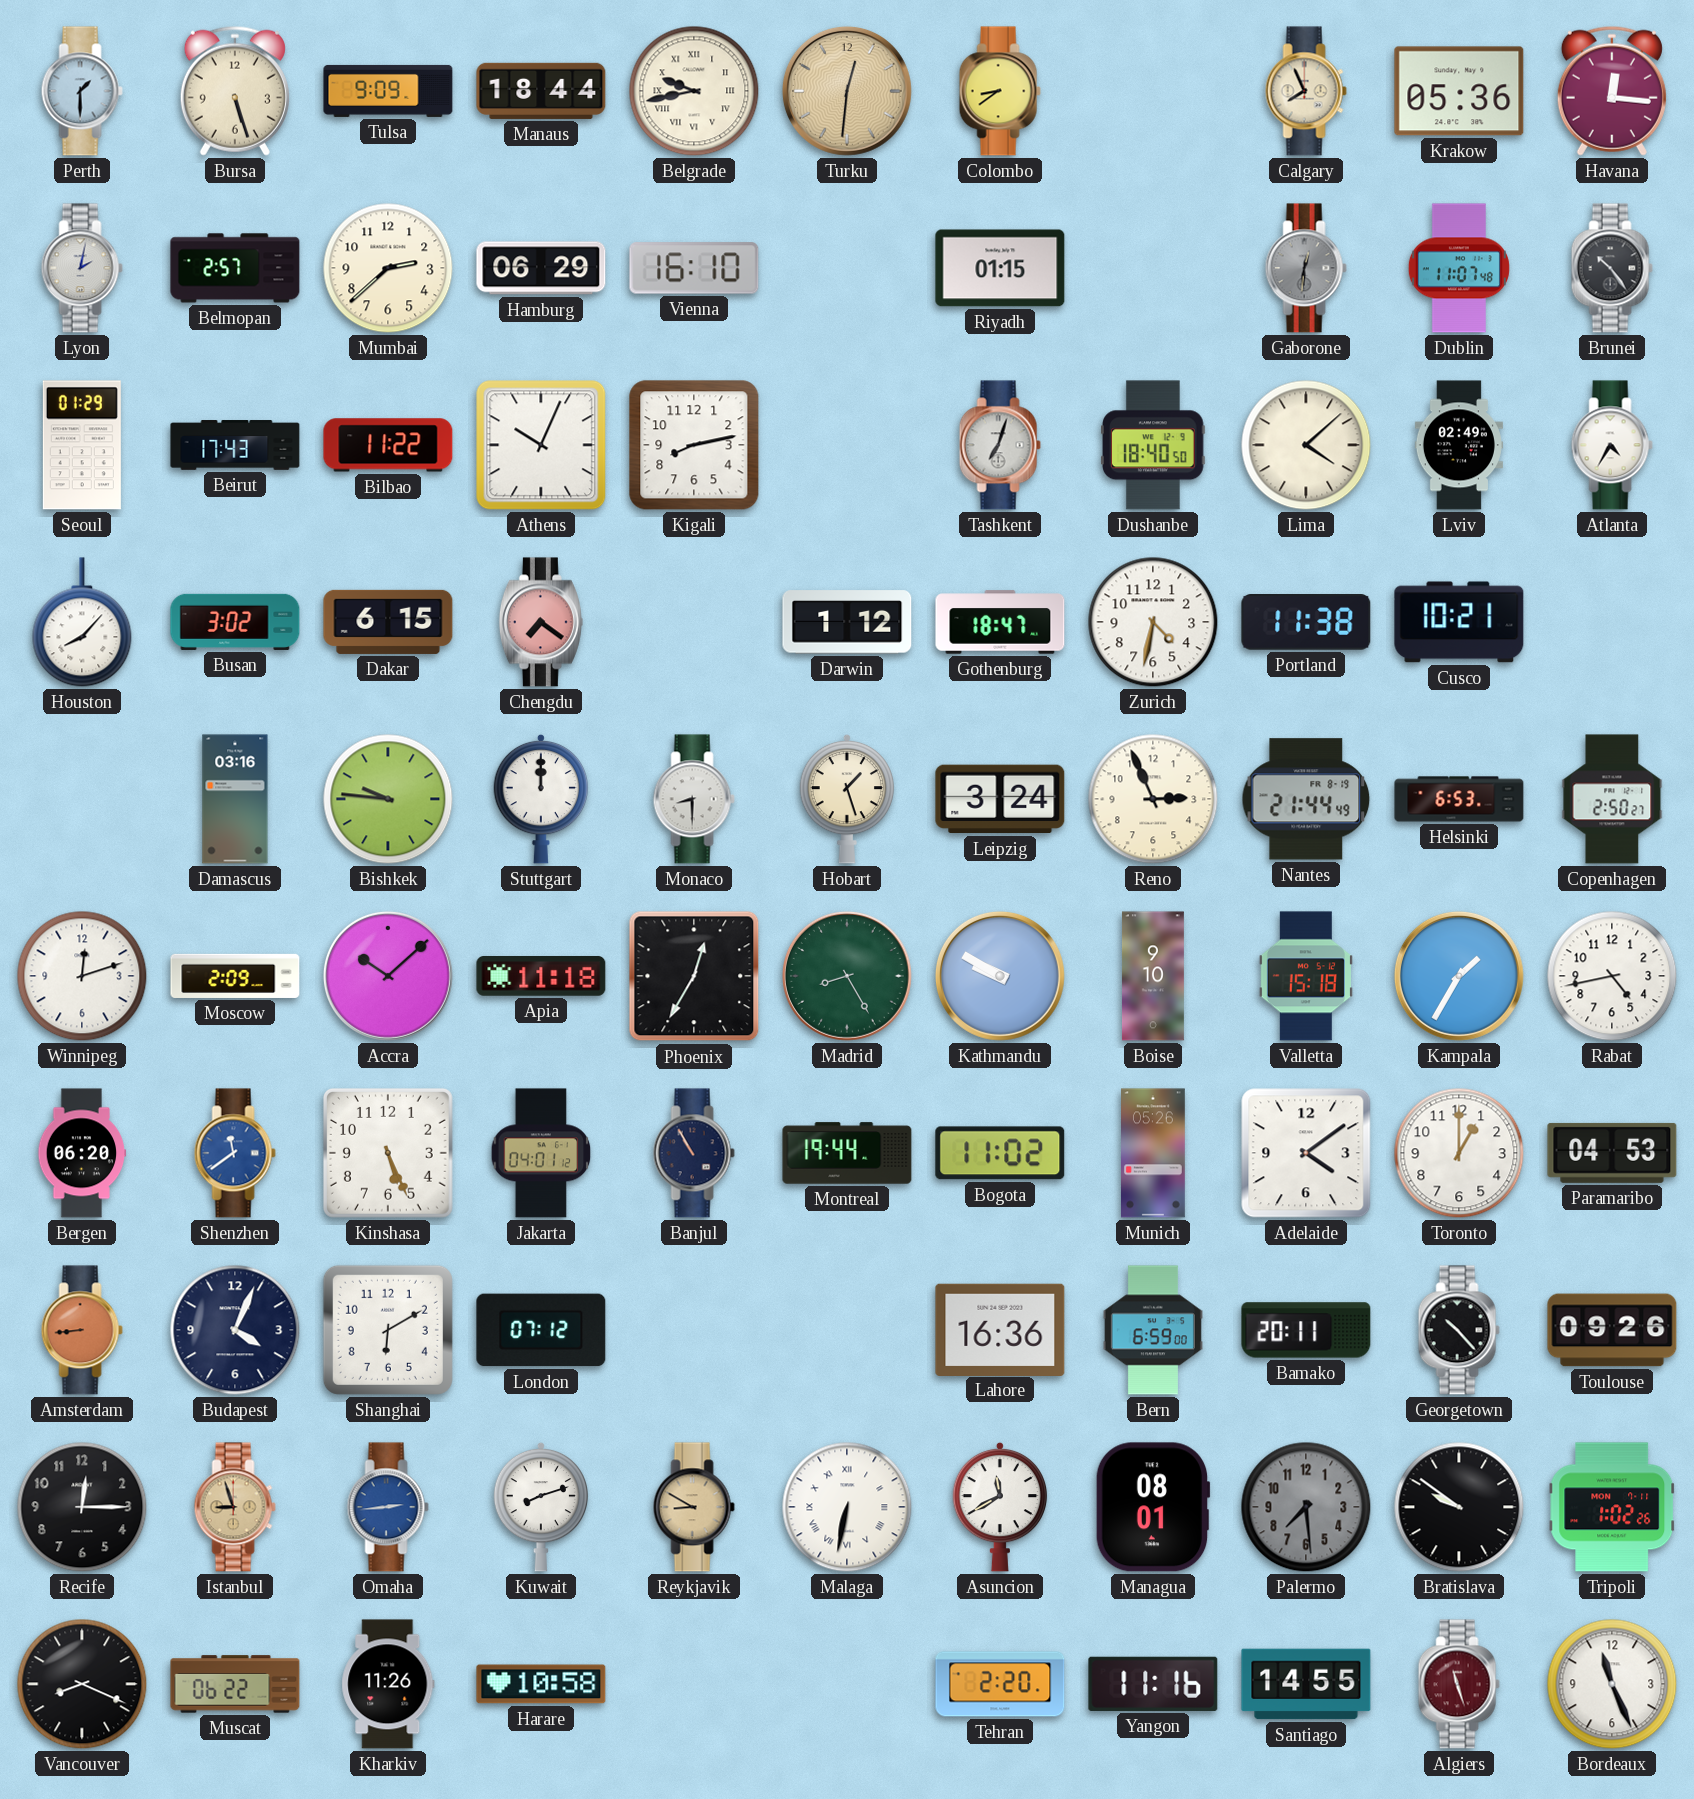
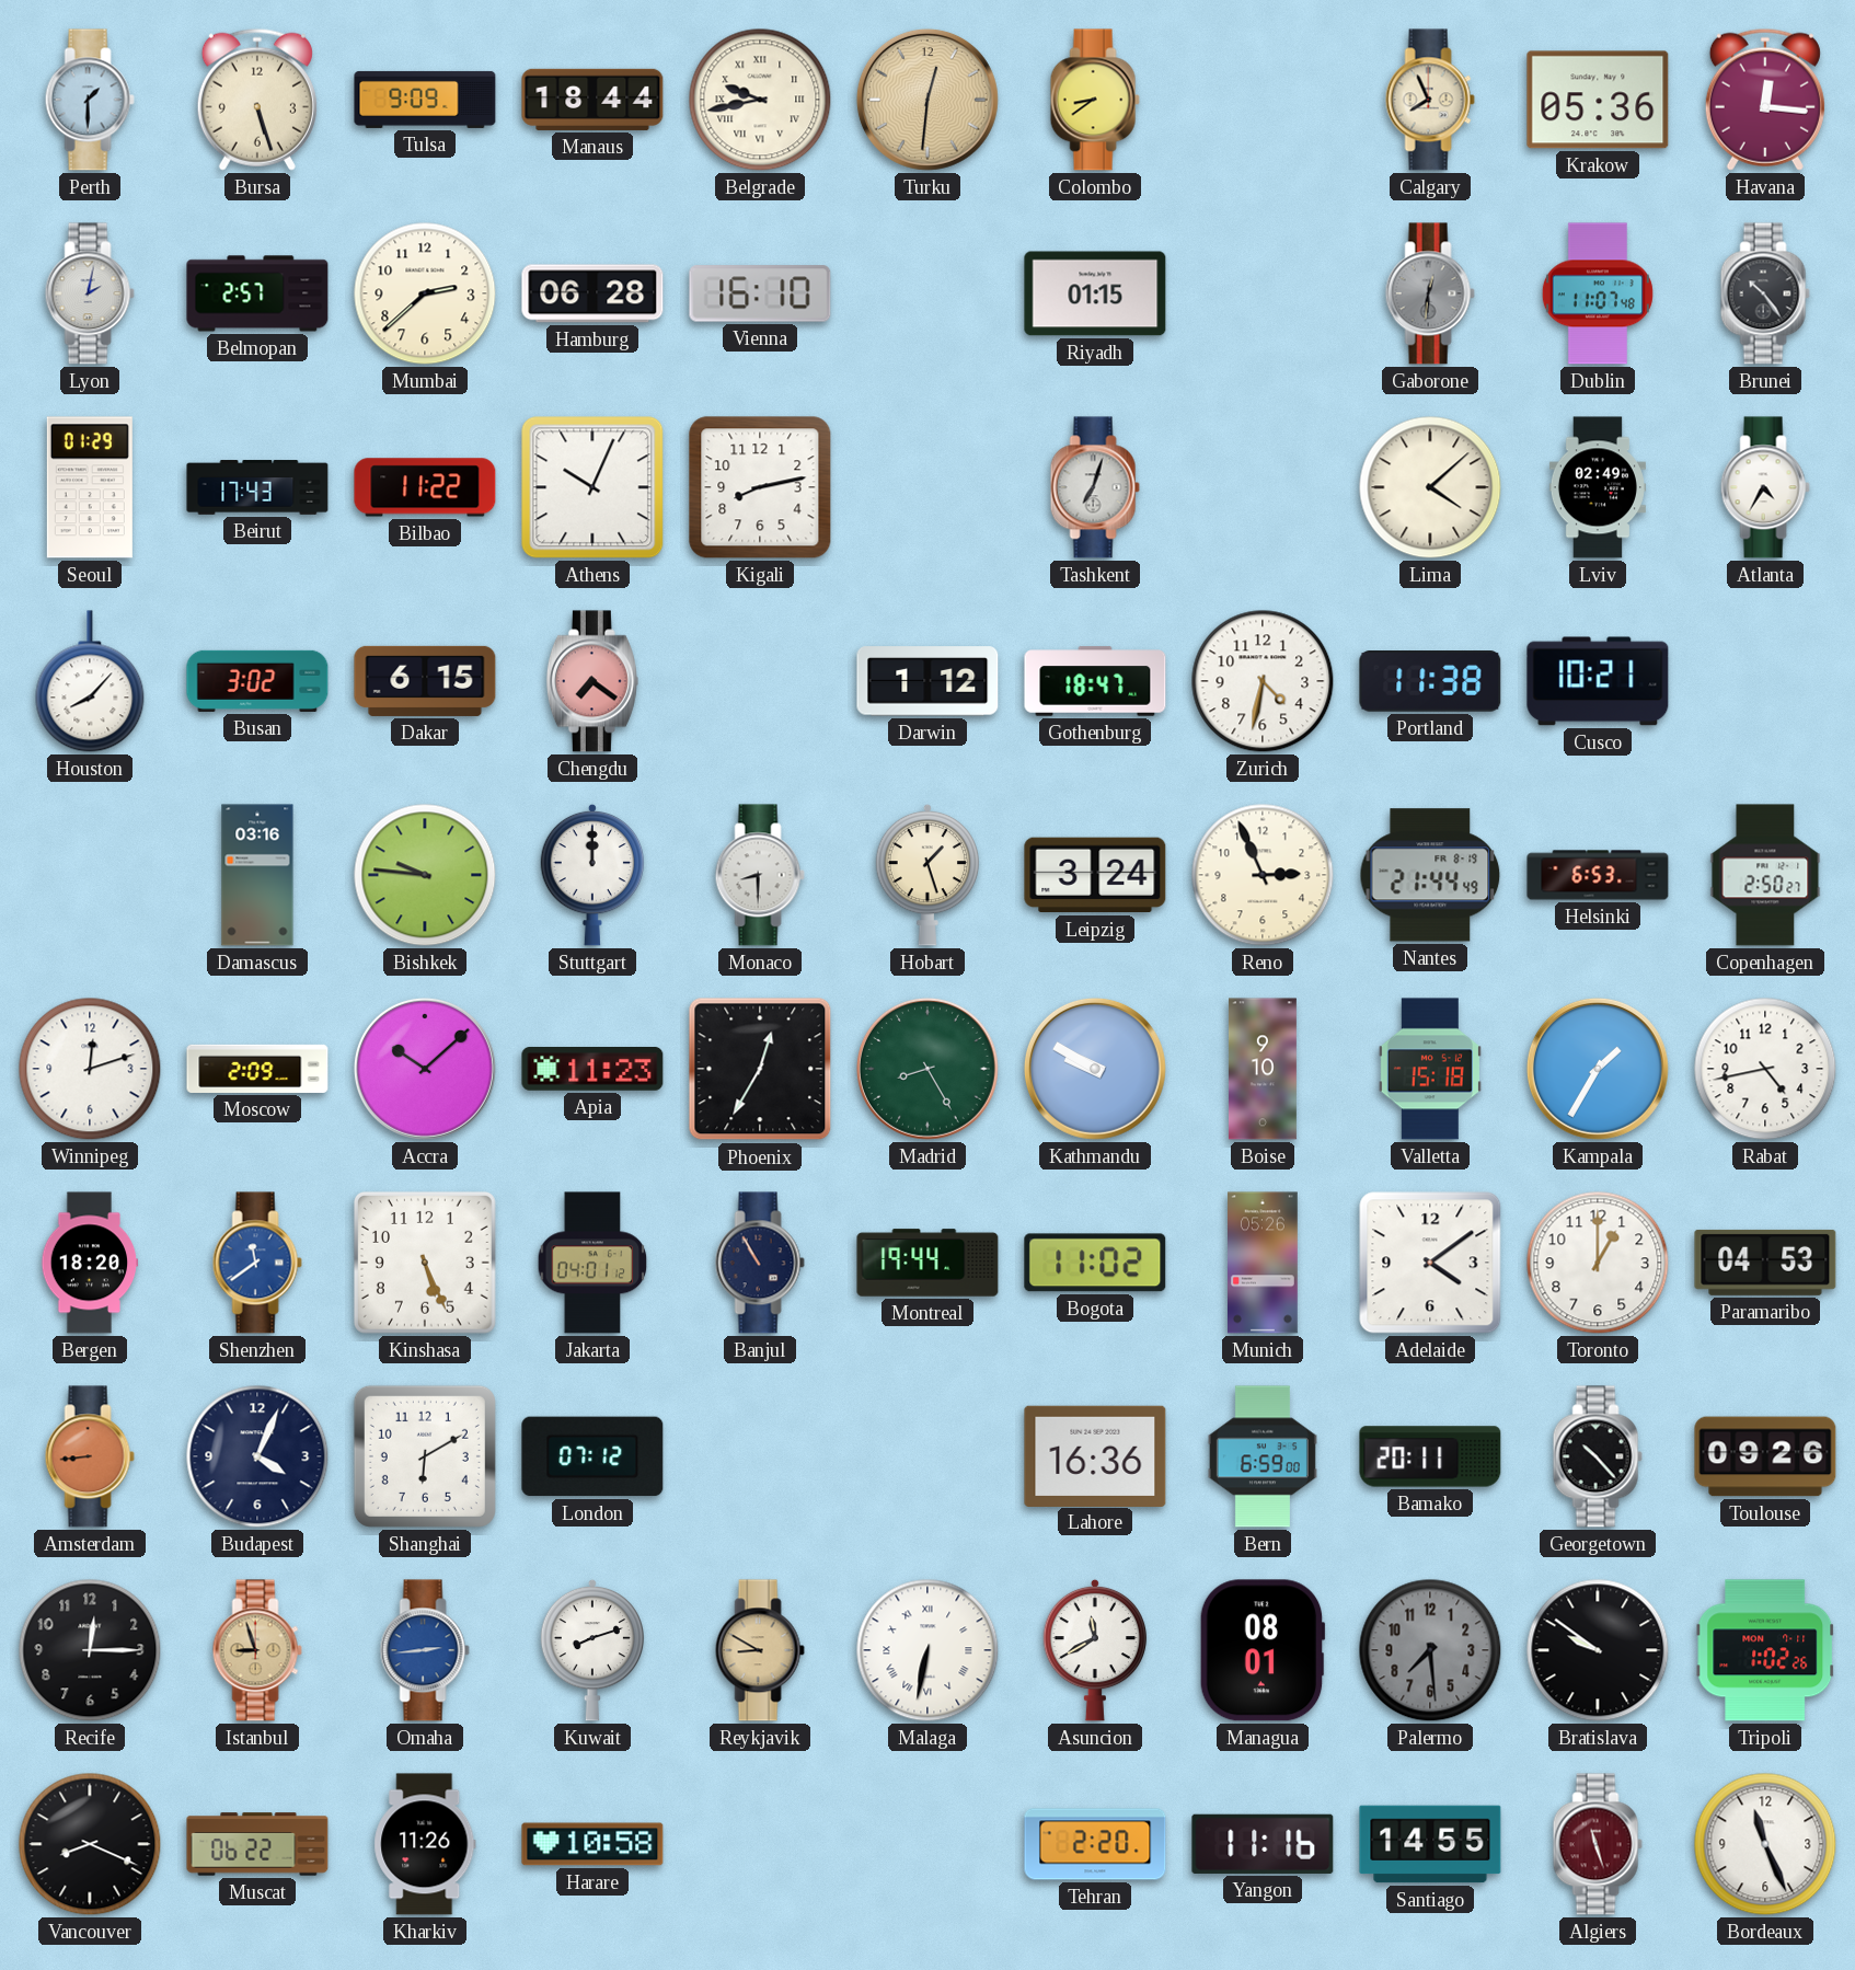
Hamburg: 06:29 -> 06:28 (592, 293)
Dushanbe: 18:40 -> none (1153, 445)
Apia: 11:18 -> 11:23 (592, 1069)
Bergen: 06:20 -> 18:20 (90, 1263)
